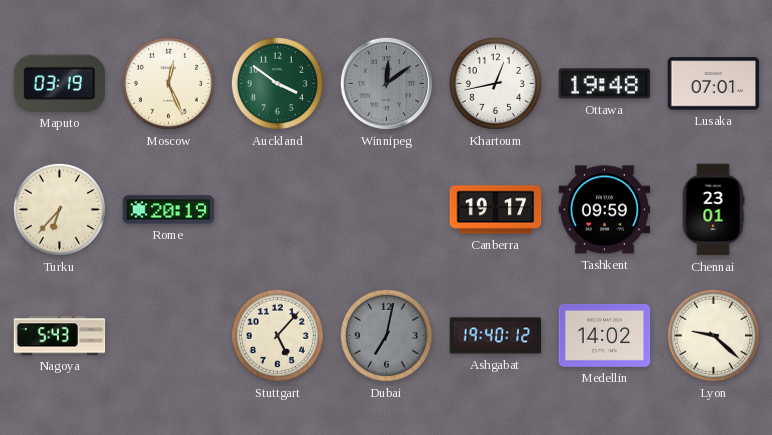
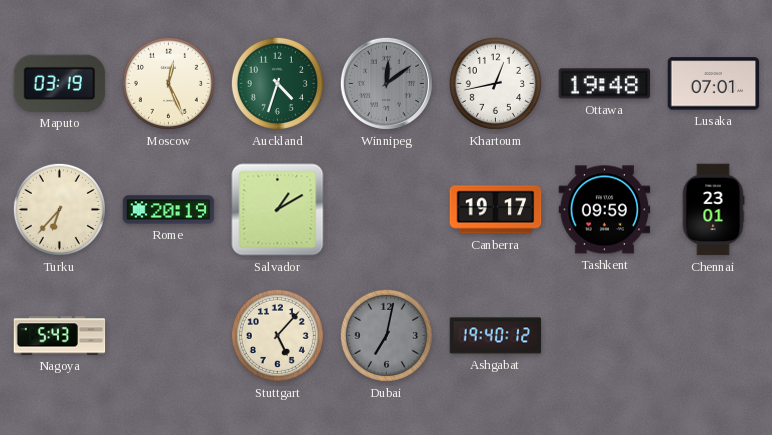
Auckland: 3:51 -> 4:33 (277, 83)
Salvador: none -> 1:10 (278, 210)
Medellin: 14:02 -> none (605, 335)
Lyon: 9:22 -> none (713, 335)
